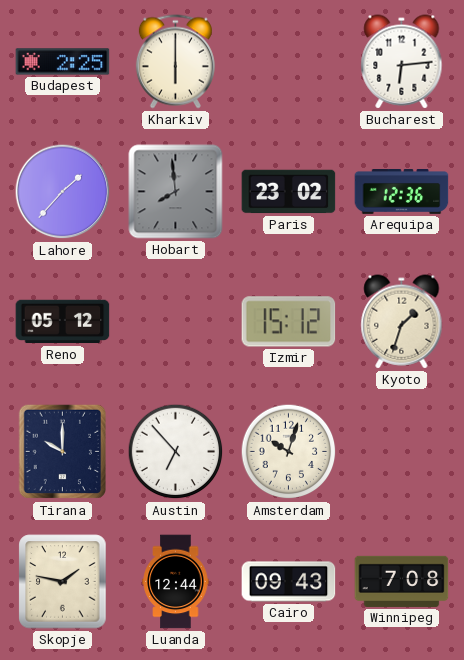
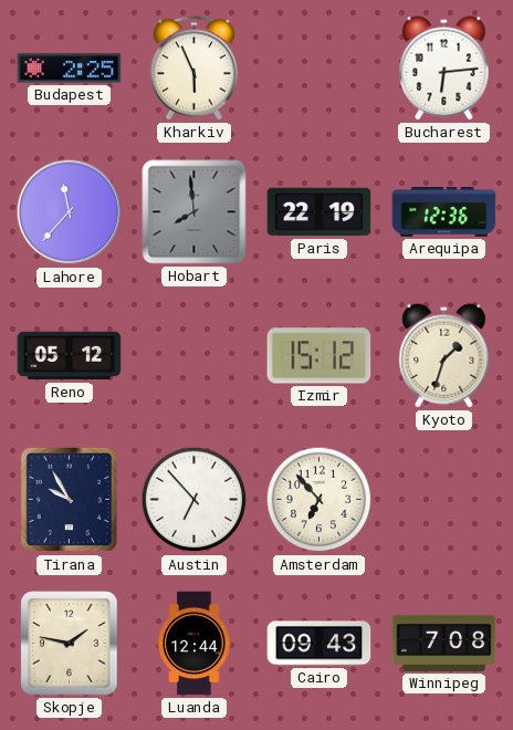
Kharkiv: 6:00 -> 5:56 (193, 69)
Lahore: 1:37 -> 11:37 (70, 212)
Paris: 23:02 -> 22:19 (320, 212)
Tirana: 10:00 -> 9:55 (69, 500)
Amsterdam: 10:03 -> 6:53 (320, 500)
